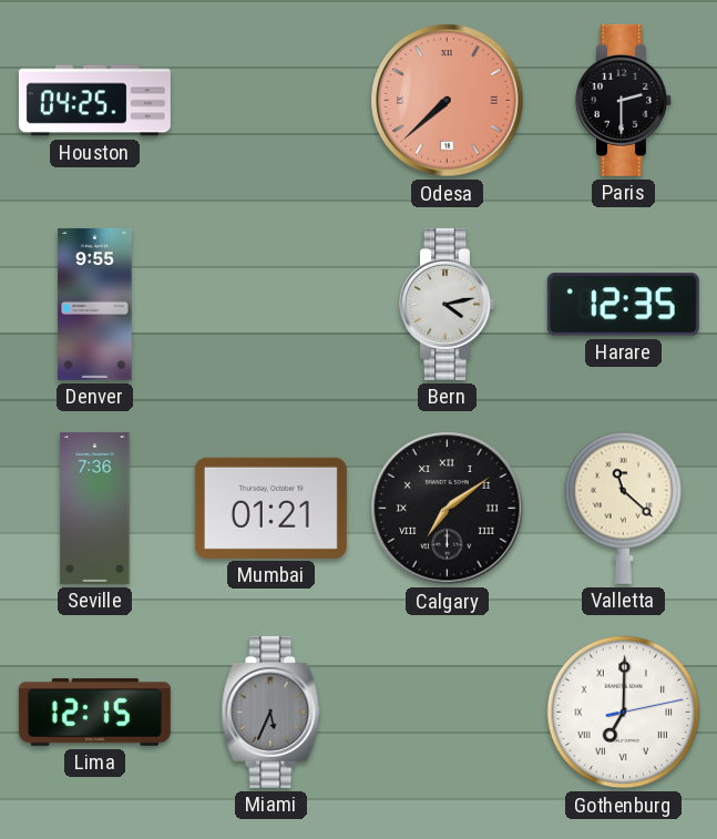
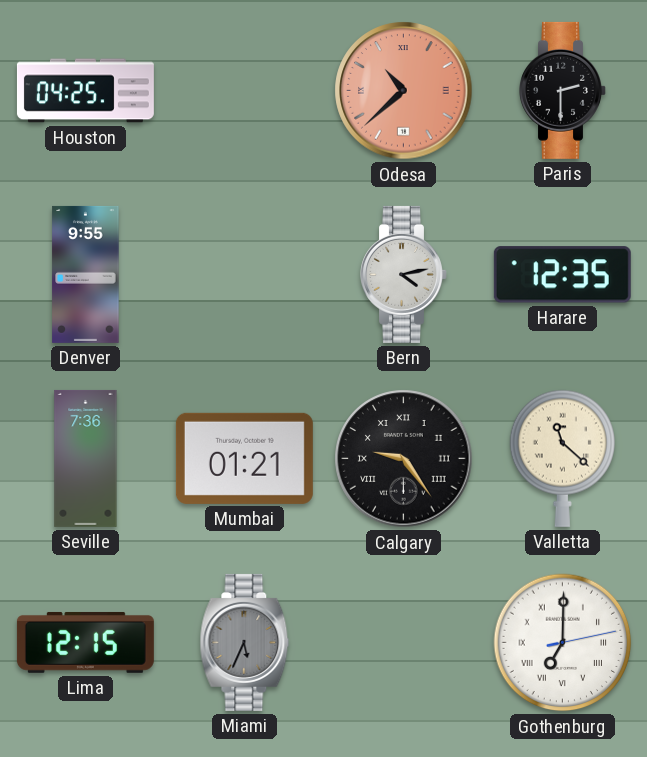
Odesa: 7:38 -> 10:38 (404, 91)
Calgary: 7:09 -> 9:24 (404, 459)
